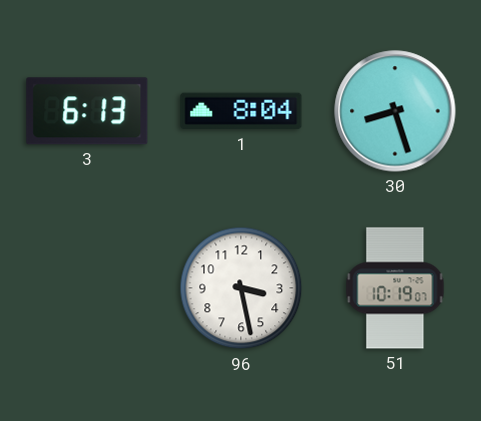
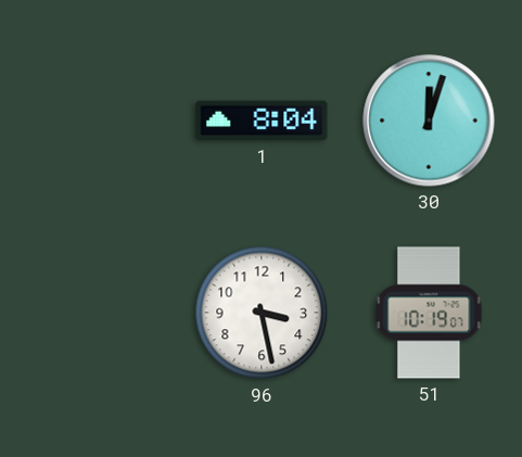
3: 6:13 -> none (87, 111)
30: 8:27 -> 12:03 (429, 120)
